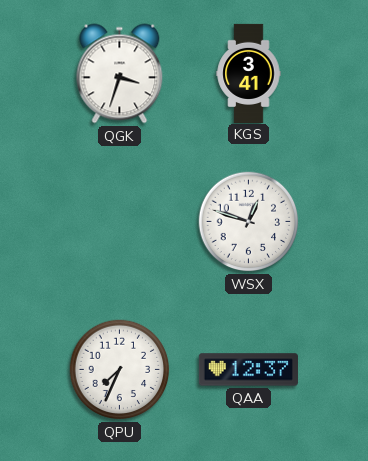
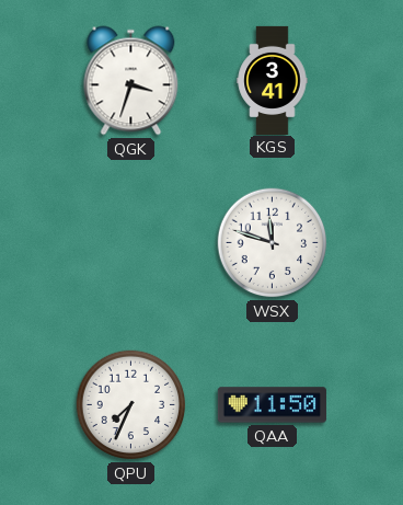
WSX: 12:48 -> 11:48 (273, 243)
QAA: 12:37 -> 11:50 (272, 405)
